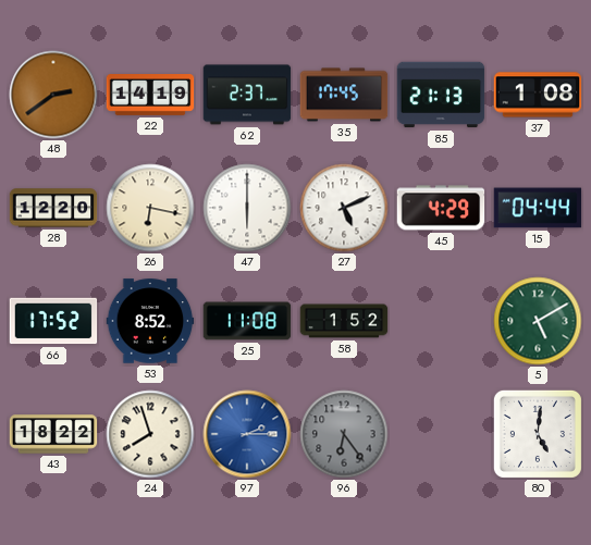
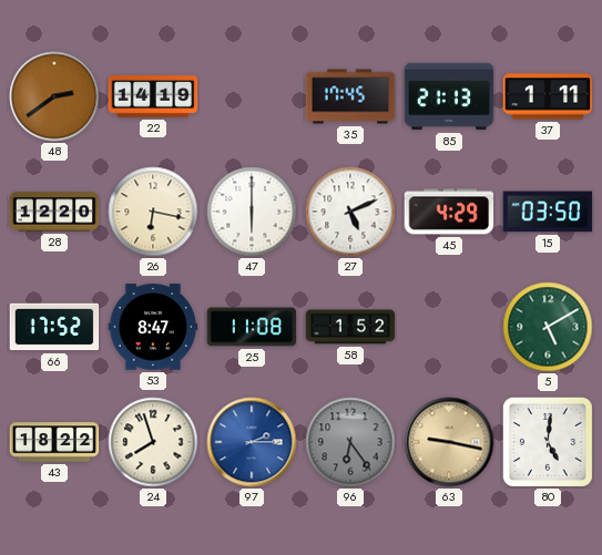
62: 2:37 -> none (247, 95)
37: 1:08 -> 1:11 (548, 96)
15: 04:44 -> 03:50 (548, 212)
53: 8:52 -> 8:47 (153, 327)
63: none -> 9:17 (449, 442)
